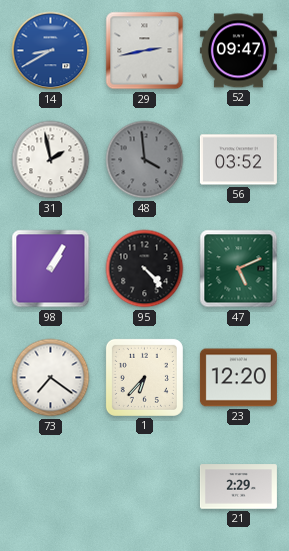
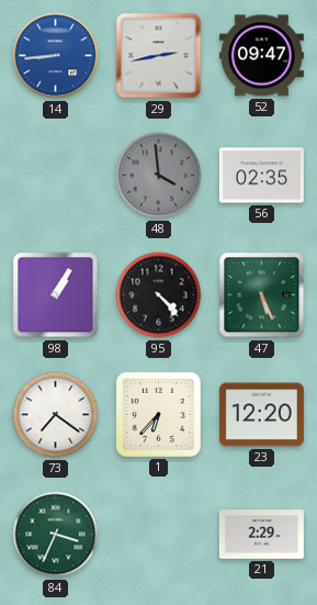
14: 8:40 -> 8:44 (56, 56)
31: 1:58 -> none (51, 160)
56: 03:52 -> 02:35 (261, 176)
47: 5:11 -> 5:26 (262, 295)
84: none -> 3:34 (56, 535)
